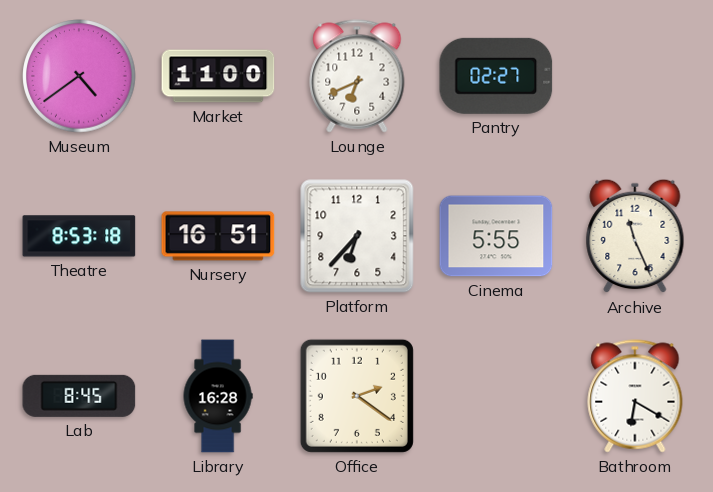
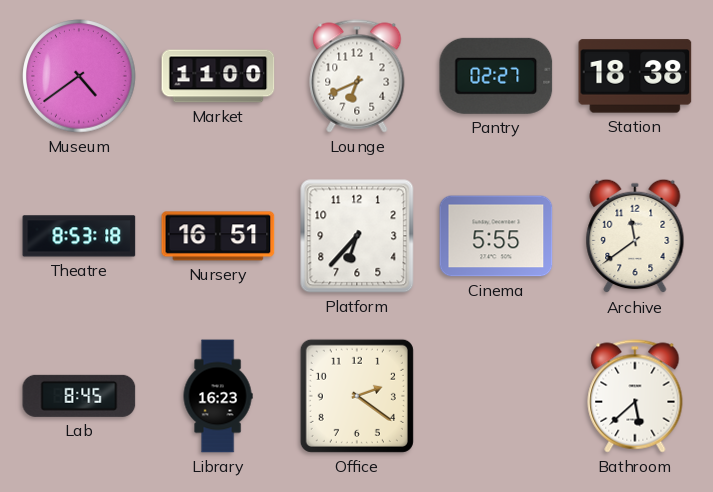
Station: none -> 18:38 (635, 76)
Archive: 11:26 -> 11:39 (635, 236)
Library: 16:28 -> 16:23 (218, 396)
Bathroom: 6:20 -> 5:38 (635, 396)
